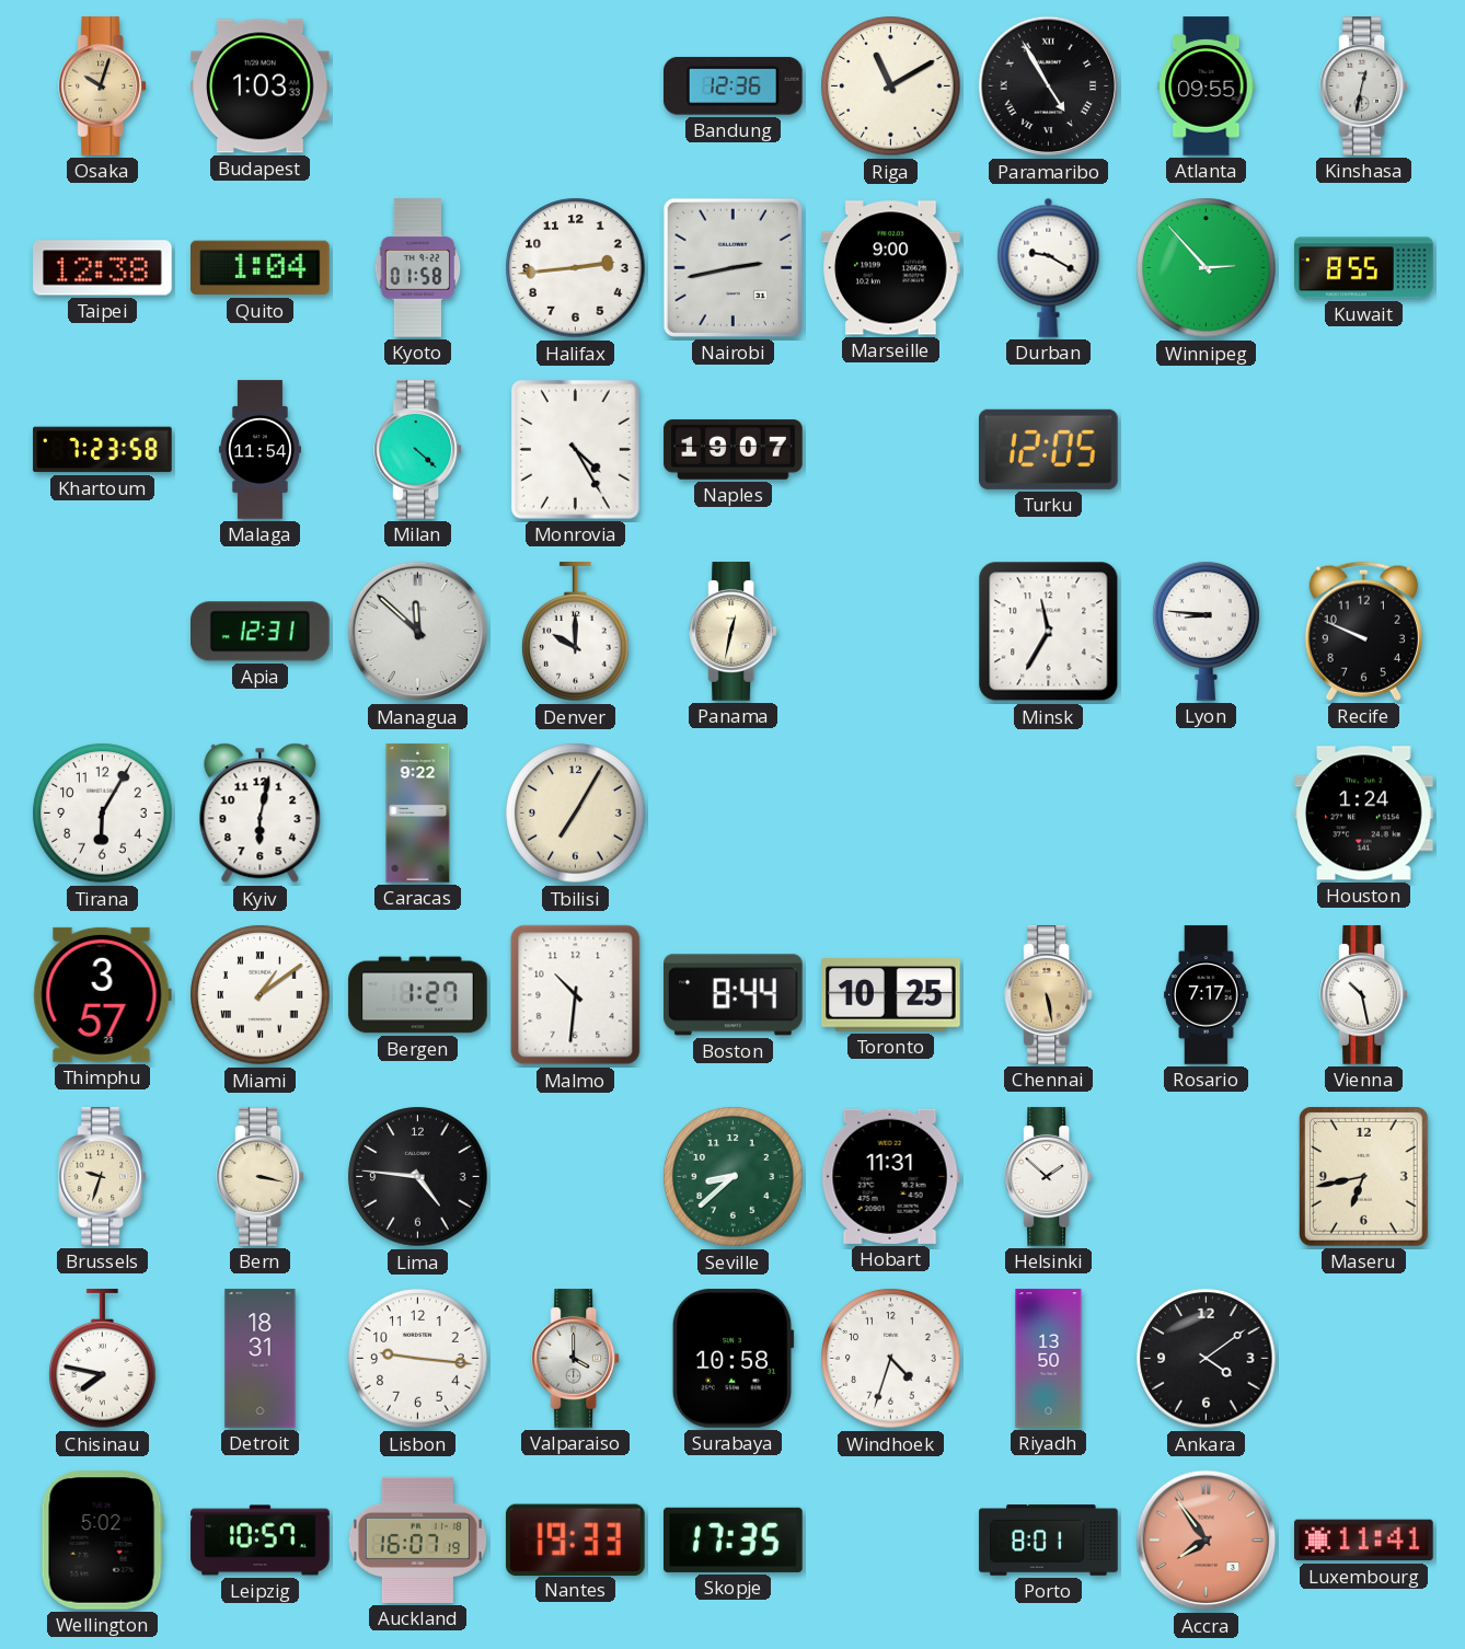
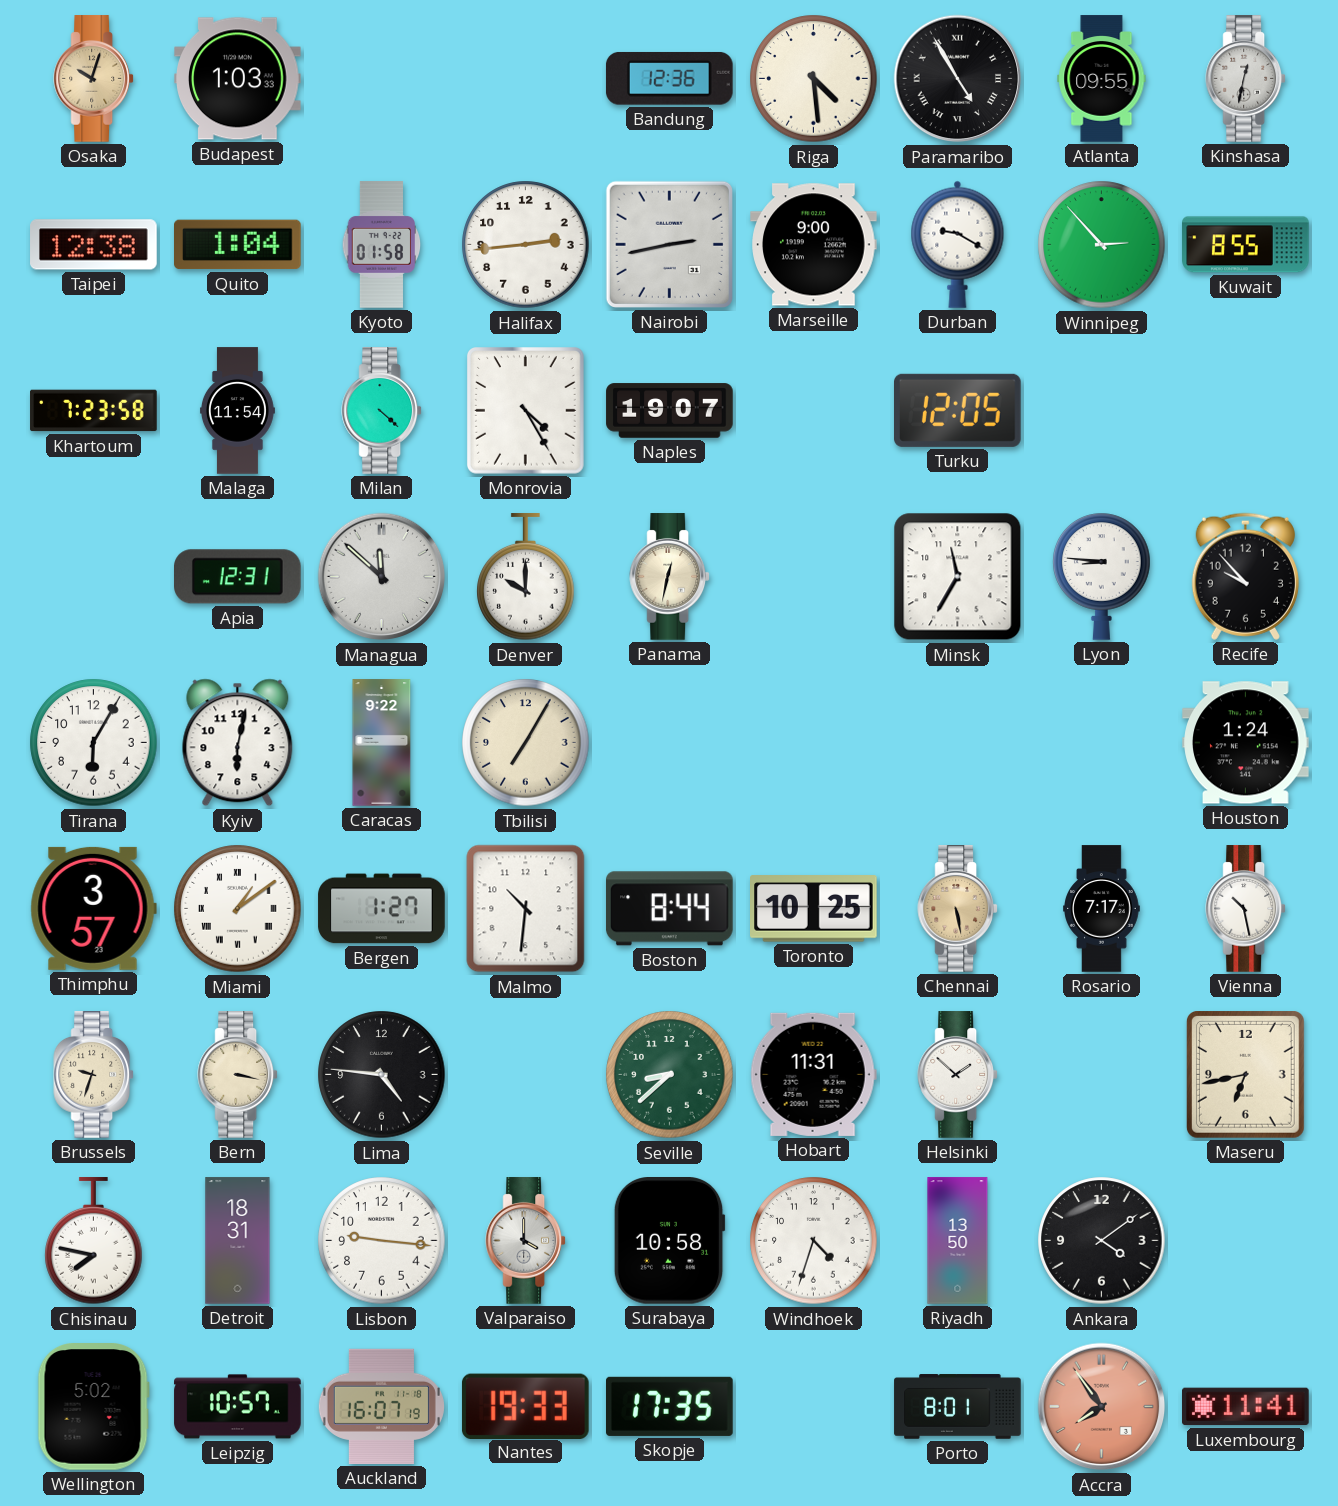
Riga: 11:10 -> 4:29 (814, 79)
Recife: 9:49 -> 9:53 (1245, 576)
